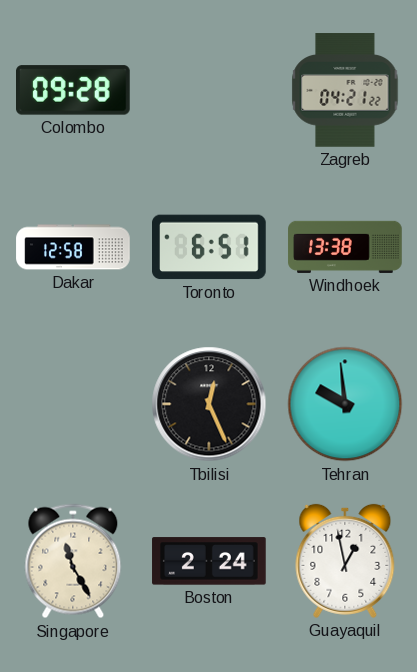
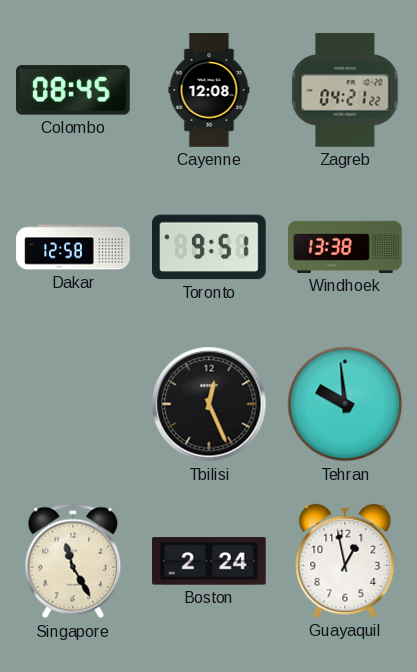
Colombo: 09:28 -> 08:45 (74, 90)
Cayenne: none -> 12:08 (209, 90)
Toronto: 6:51 -> 9:51 (210, 247)
